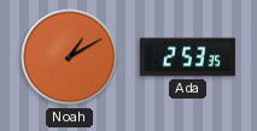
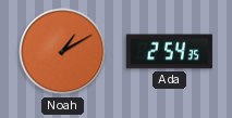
Ada: 2:53 -> 2:54 (169, 52)
